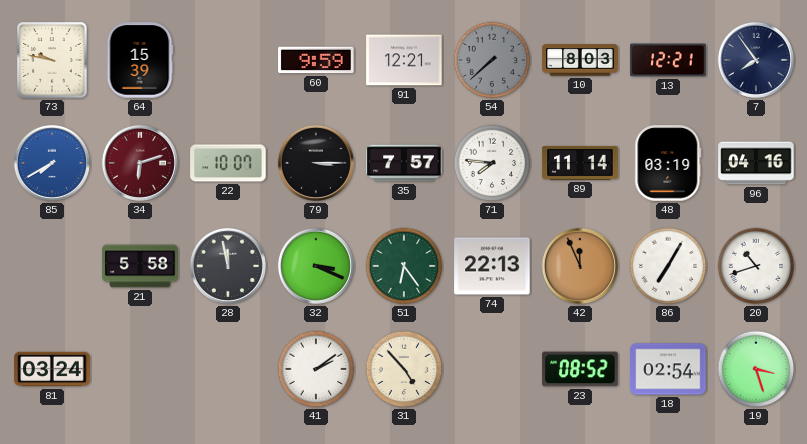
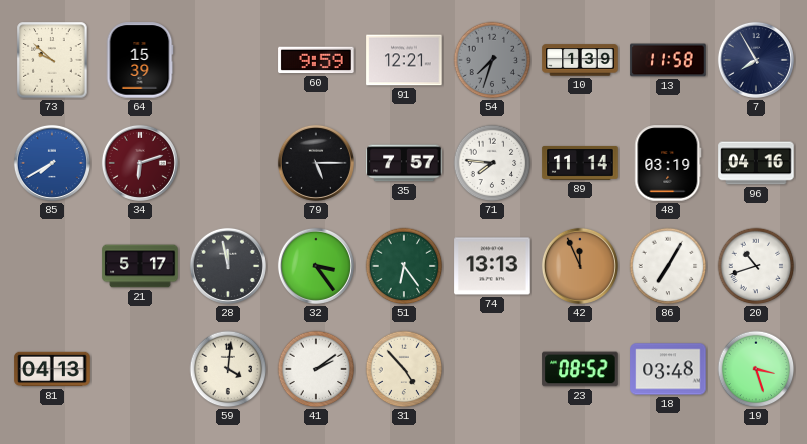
73: 9:47 -> 9:52 (52, 60)
54: 7:38 -> 7:33 (492, 60)
10: 8:03 -> 1:39 (580, 60)
13: 12:21 -> 11:58 (668, 60)
7: 7:54 -> 7:55 (756, 60)
22: 10:07 -> none (228, 163)
79: 3:15 -> 5:15 (316, 163)
21: 5:58 -> 5:17 (140, 266)
32: 3:19 -> 3:24 (316, 266)
74: 22:13 -> 13:13 (492, 266)
81: 03:24 -> 04:13 (52, 369)
59: none -> 4:01 (228, 369)
18: 02:54 -> 03:48 (668, 369)
